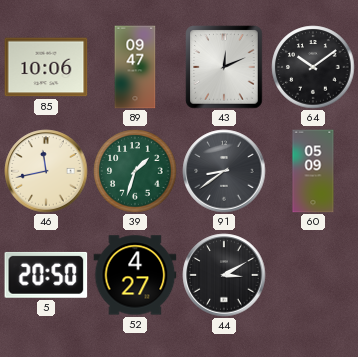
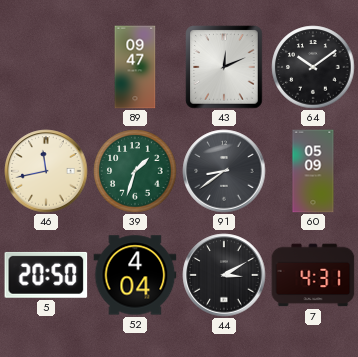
85: 10:06 -> none (46, 67)
52: 4:27 -> 4:04 (135, 275)
7: none -> 4:31 (313, 275)
